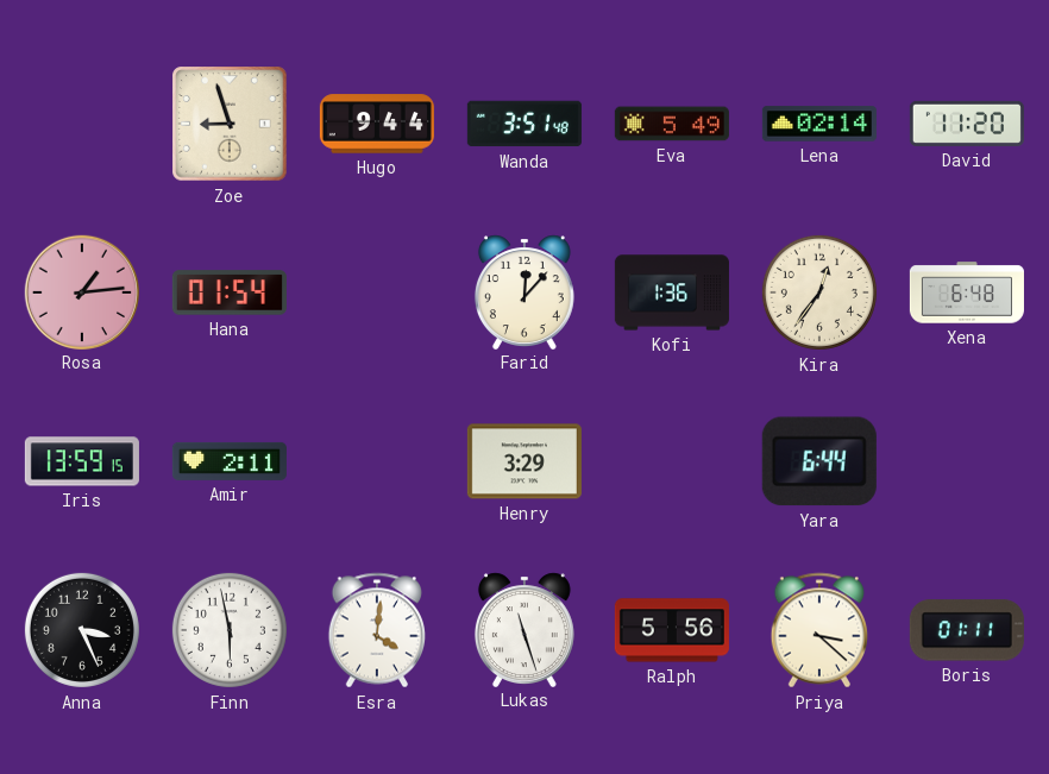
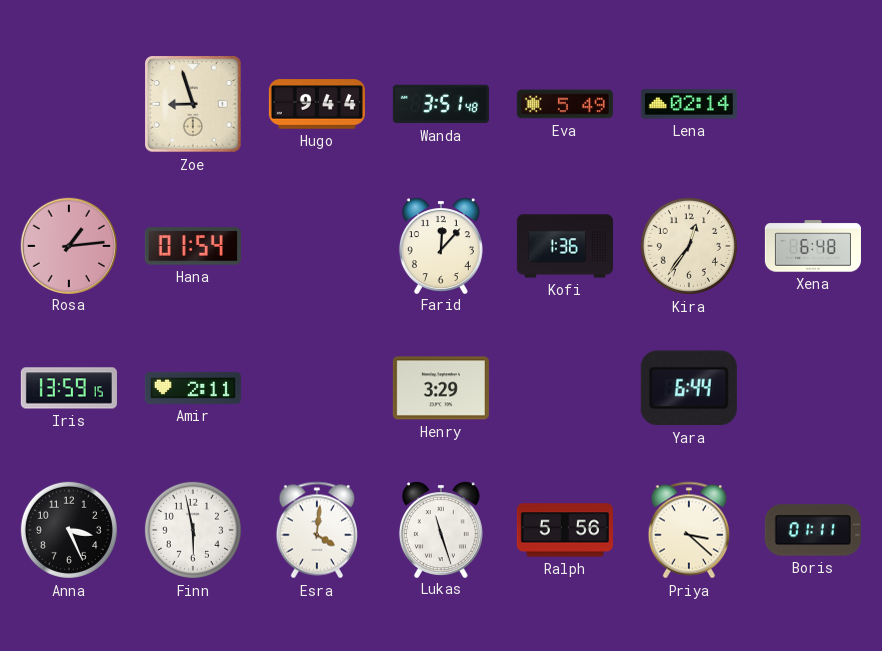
David: 11:20 -> none (967, 124)
